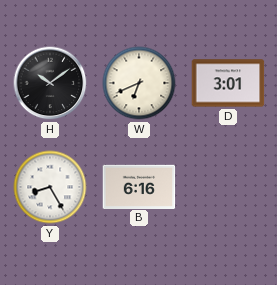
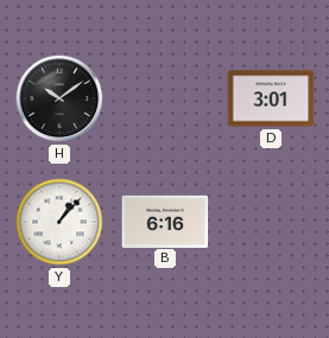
W: 6:41 -> none (139, 83)
Y: 8:25 -> 1:07 (59, 222)
